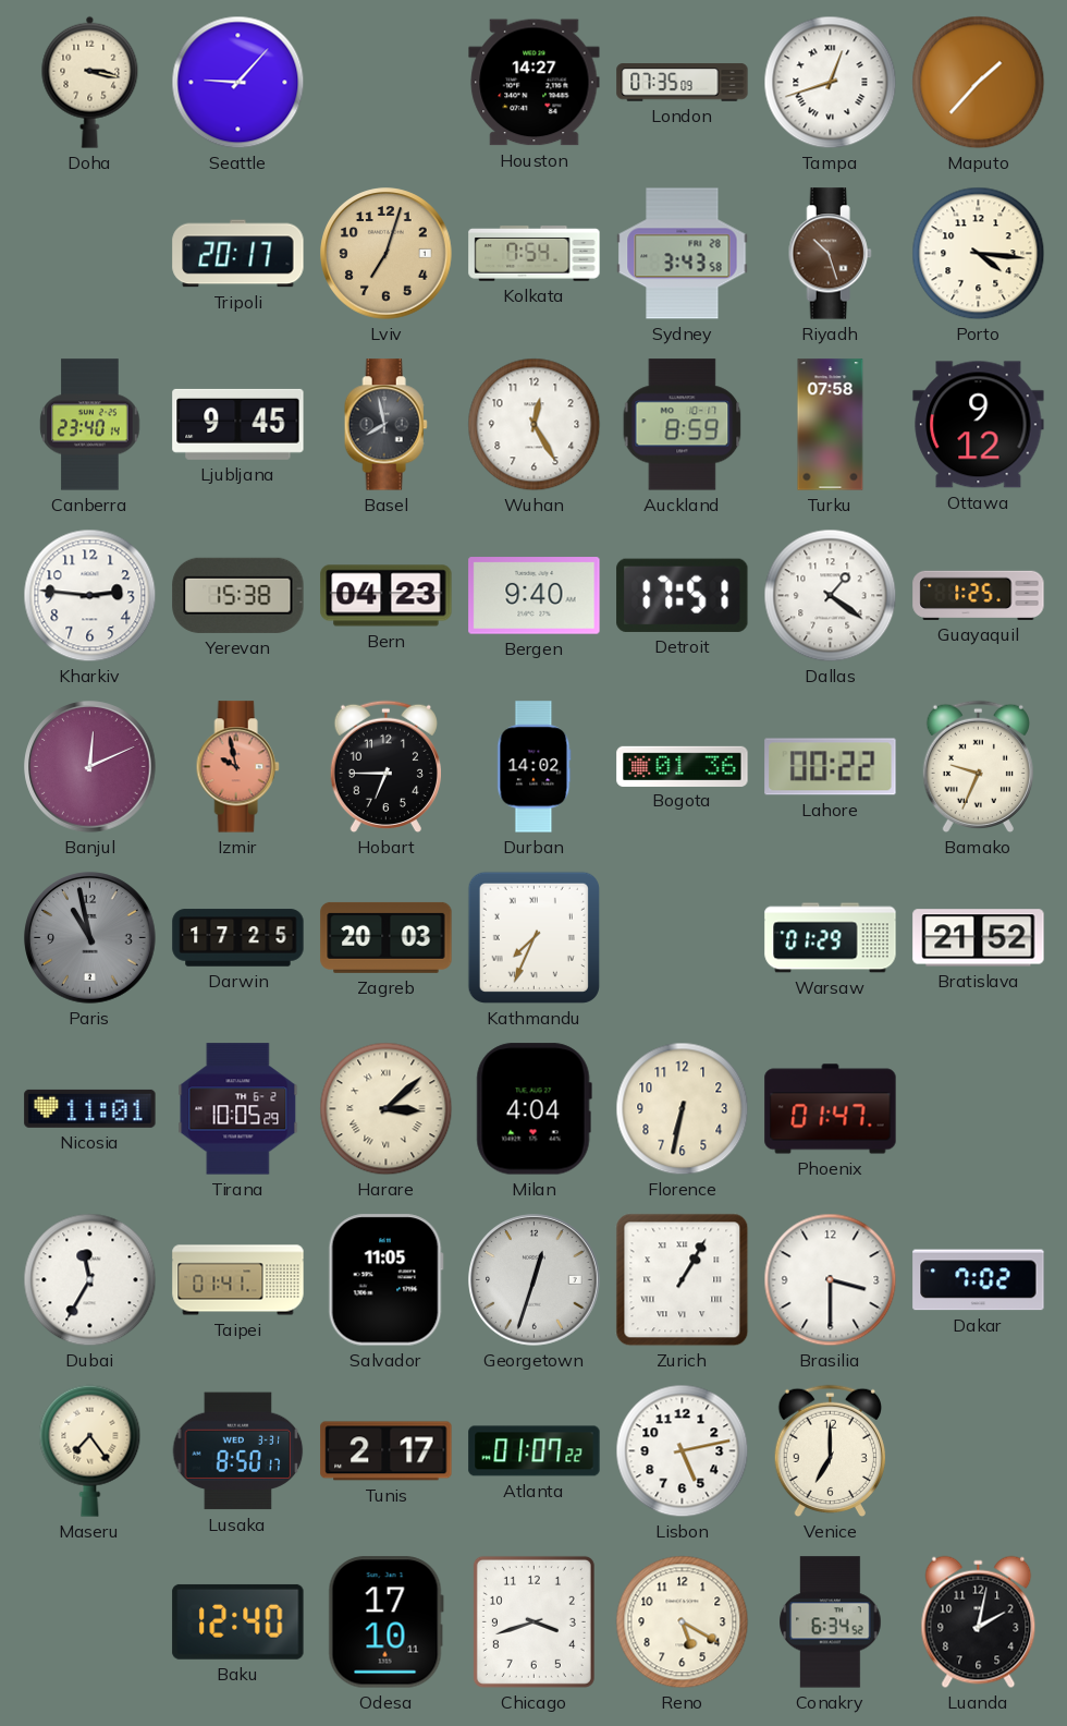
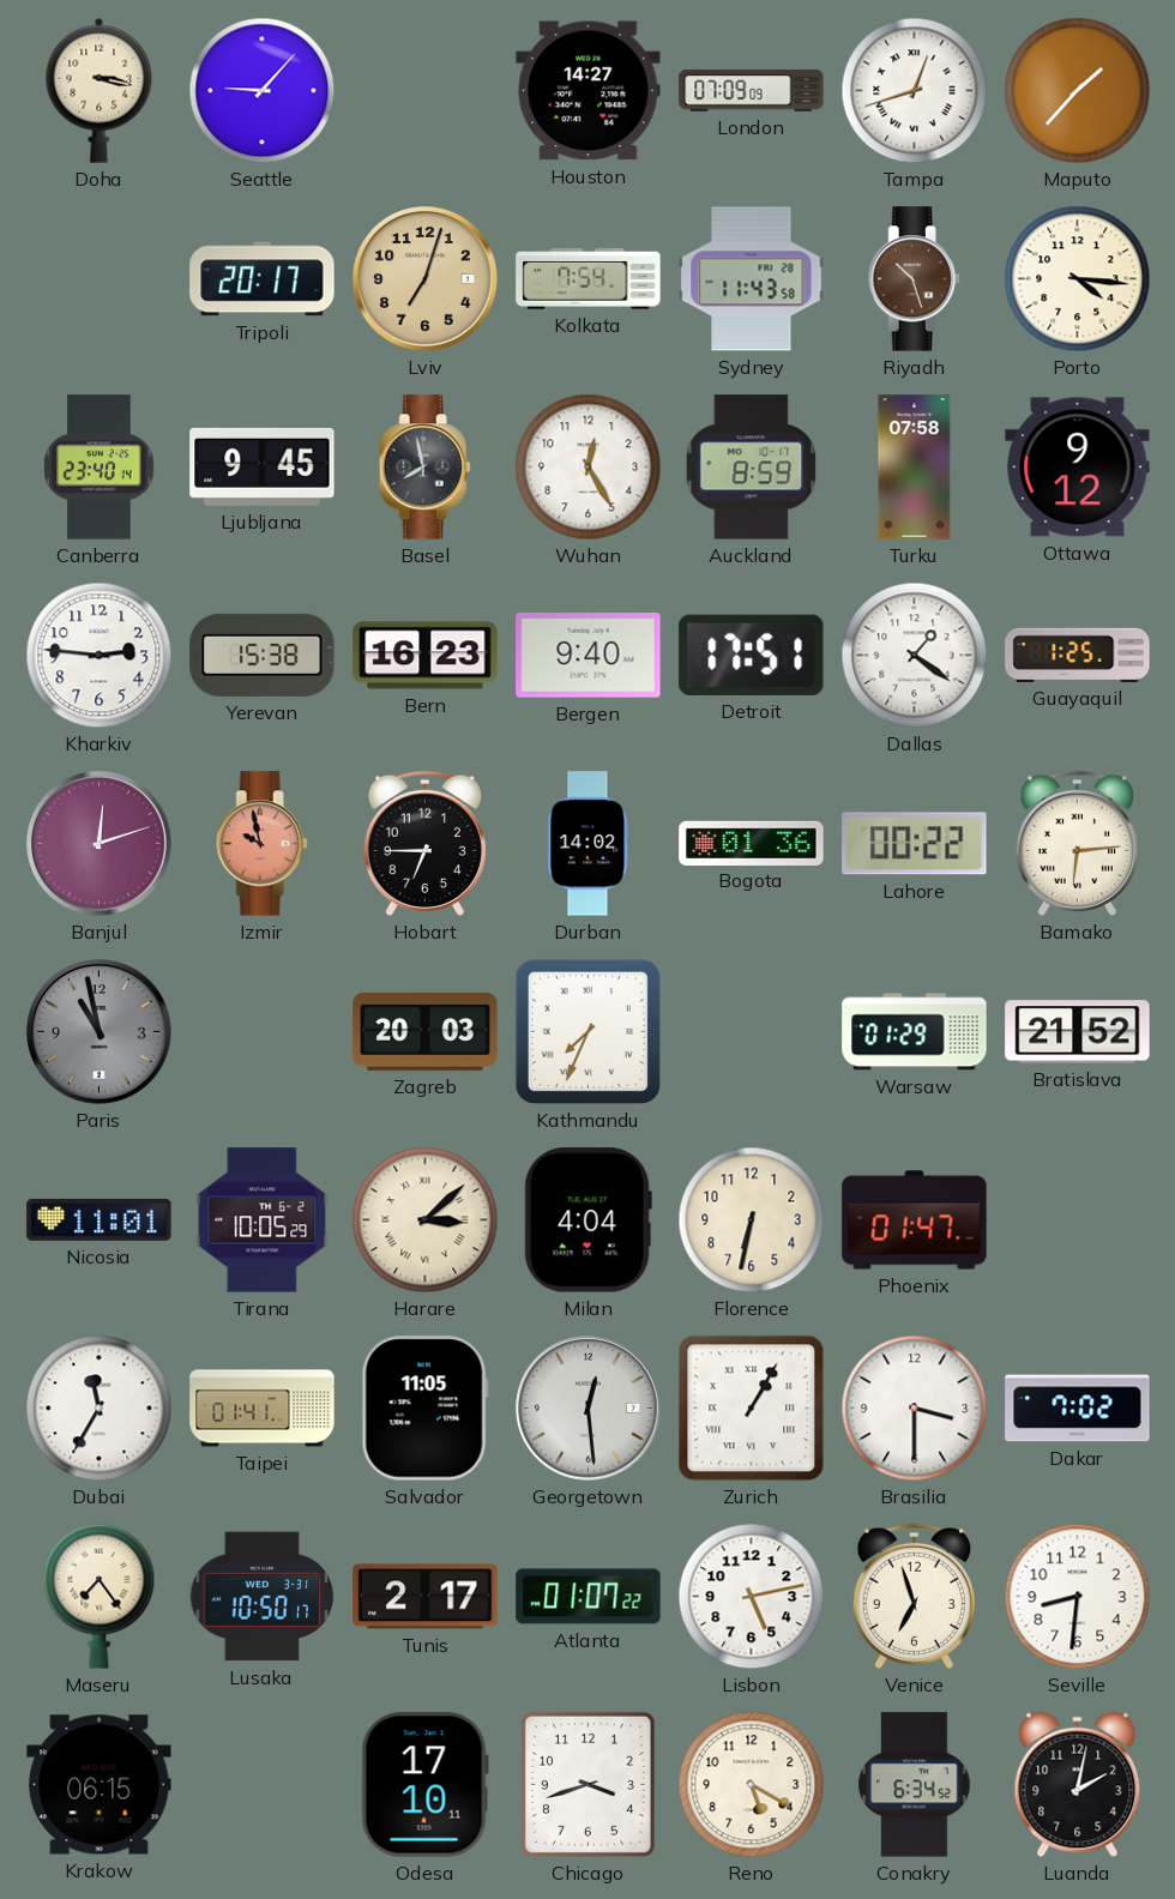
London: 07:35 -> 07:09 (752, 91)
Sydney: 3:43 -> 11:43 (752, 279)
Bern: 04:23 -> 16:23 (426, 656)
Banjul: 12:11 -> 12:12 (100, 844)
Bamako: 9:34 -> 6:14 (1077, 844)
Darwin: 17:25 -> none (238, 938)
Georgetown: 12:33 -> 12:29 (589, 1409)
Lusaka: 8:50 -> 10:50 (263, 1597)
Venice: 7:00 -> 6:57 (914, 1597)
Seville: none -> 8:31 (1078, 1597)
Krakow: none -> 06:15 (100, 1785)
Baku: 12:40 -> none (238, 1621)
